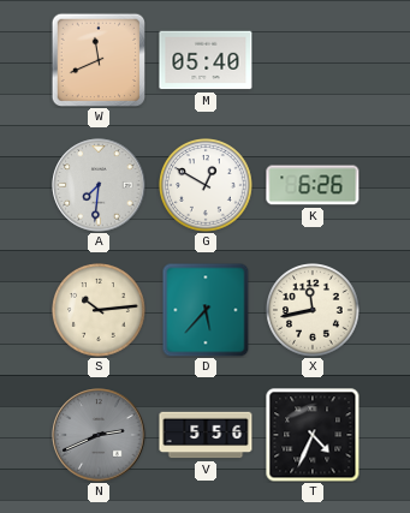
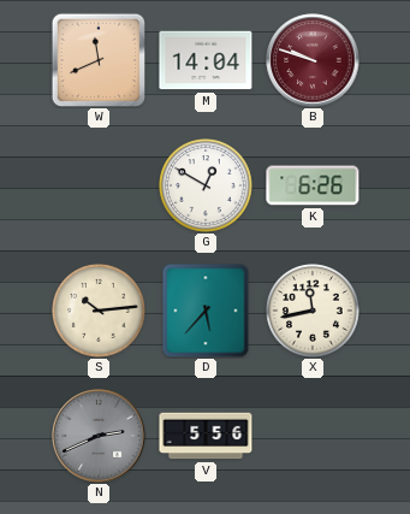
M: 05:40 -> 14:04 (206, 60)
B: none -> 9:48 (313, 60)
A: 7:31 -> none (99, 185)
T: 4:34 -> none (313, 435)
